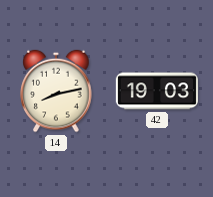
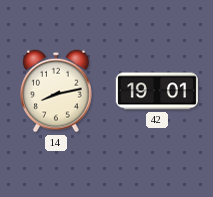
42: 19:03 -> 19:01 (157, 91)
